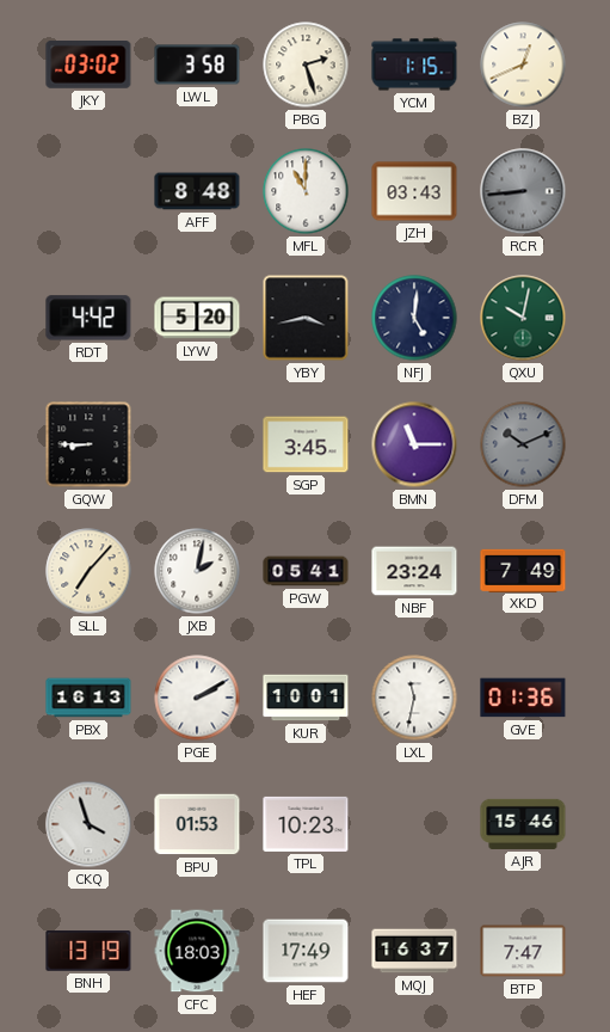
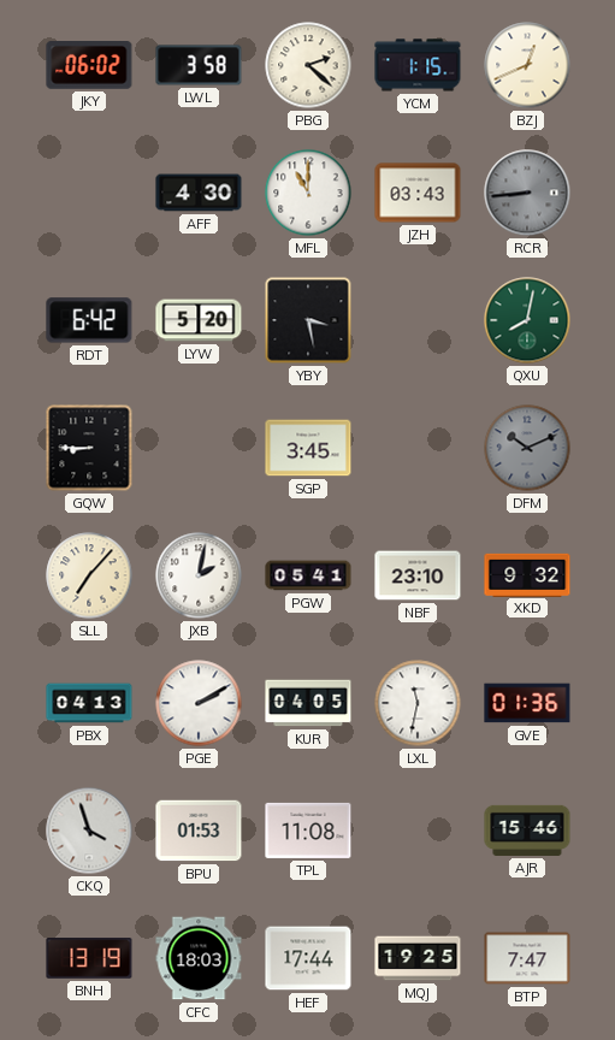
JKY: 03:02 -> 06:02 (89, 66)
PBG: 2:27 -> 2:22 (308, 65)
AFF: 8:48 -> 4:30 (199, 193)
RDT: 4:42 -> 6:42 (89, 320)
YBY: 3:43 -> 3:28 (308, 320)
NFJ: 5:01 -> none (414, 318)
QXU: 10:02 -> 8:02 (527, 320)
BMN: 11:15 -> none (414, 444)
NBF: 23:24 -> 23:10 (418, 575)
XKD: 7:49 -> 9:32 (527, 574)
PBX: 16:13 -> 04:13 (89, 703)
KUR: 10:01 -> 04:05 (308, 703)
TPL: 10:23 -> 11:08 (308, 831)
HEF: 17:49 -> 17:44 (308, 958)
MQJ: 16:37 -> 19:25 (418, 958)
